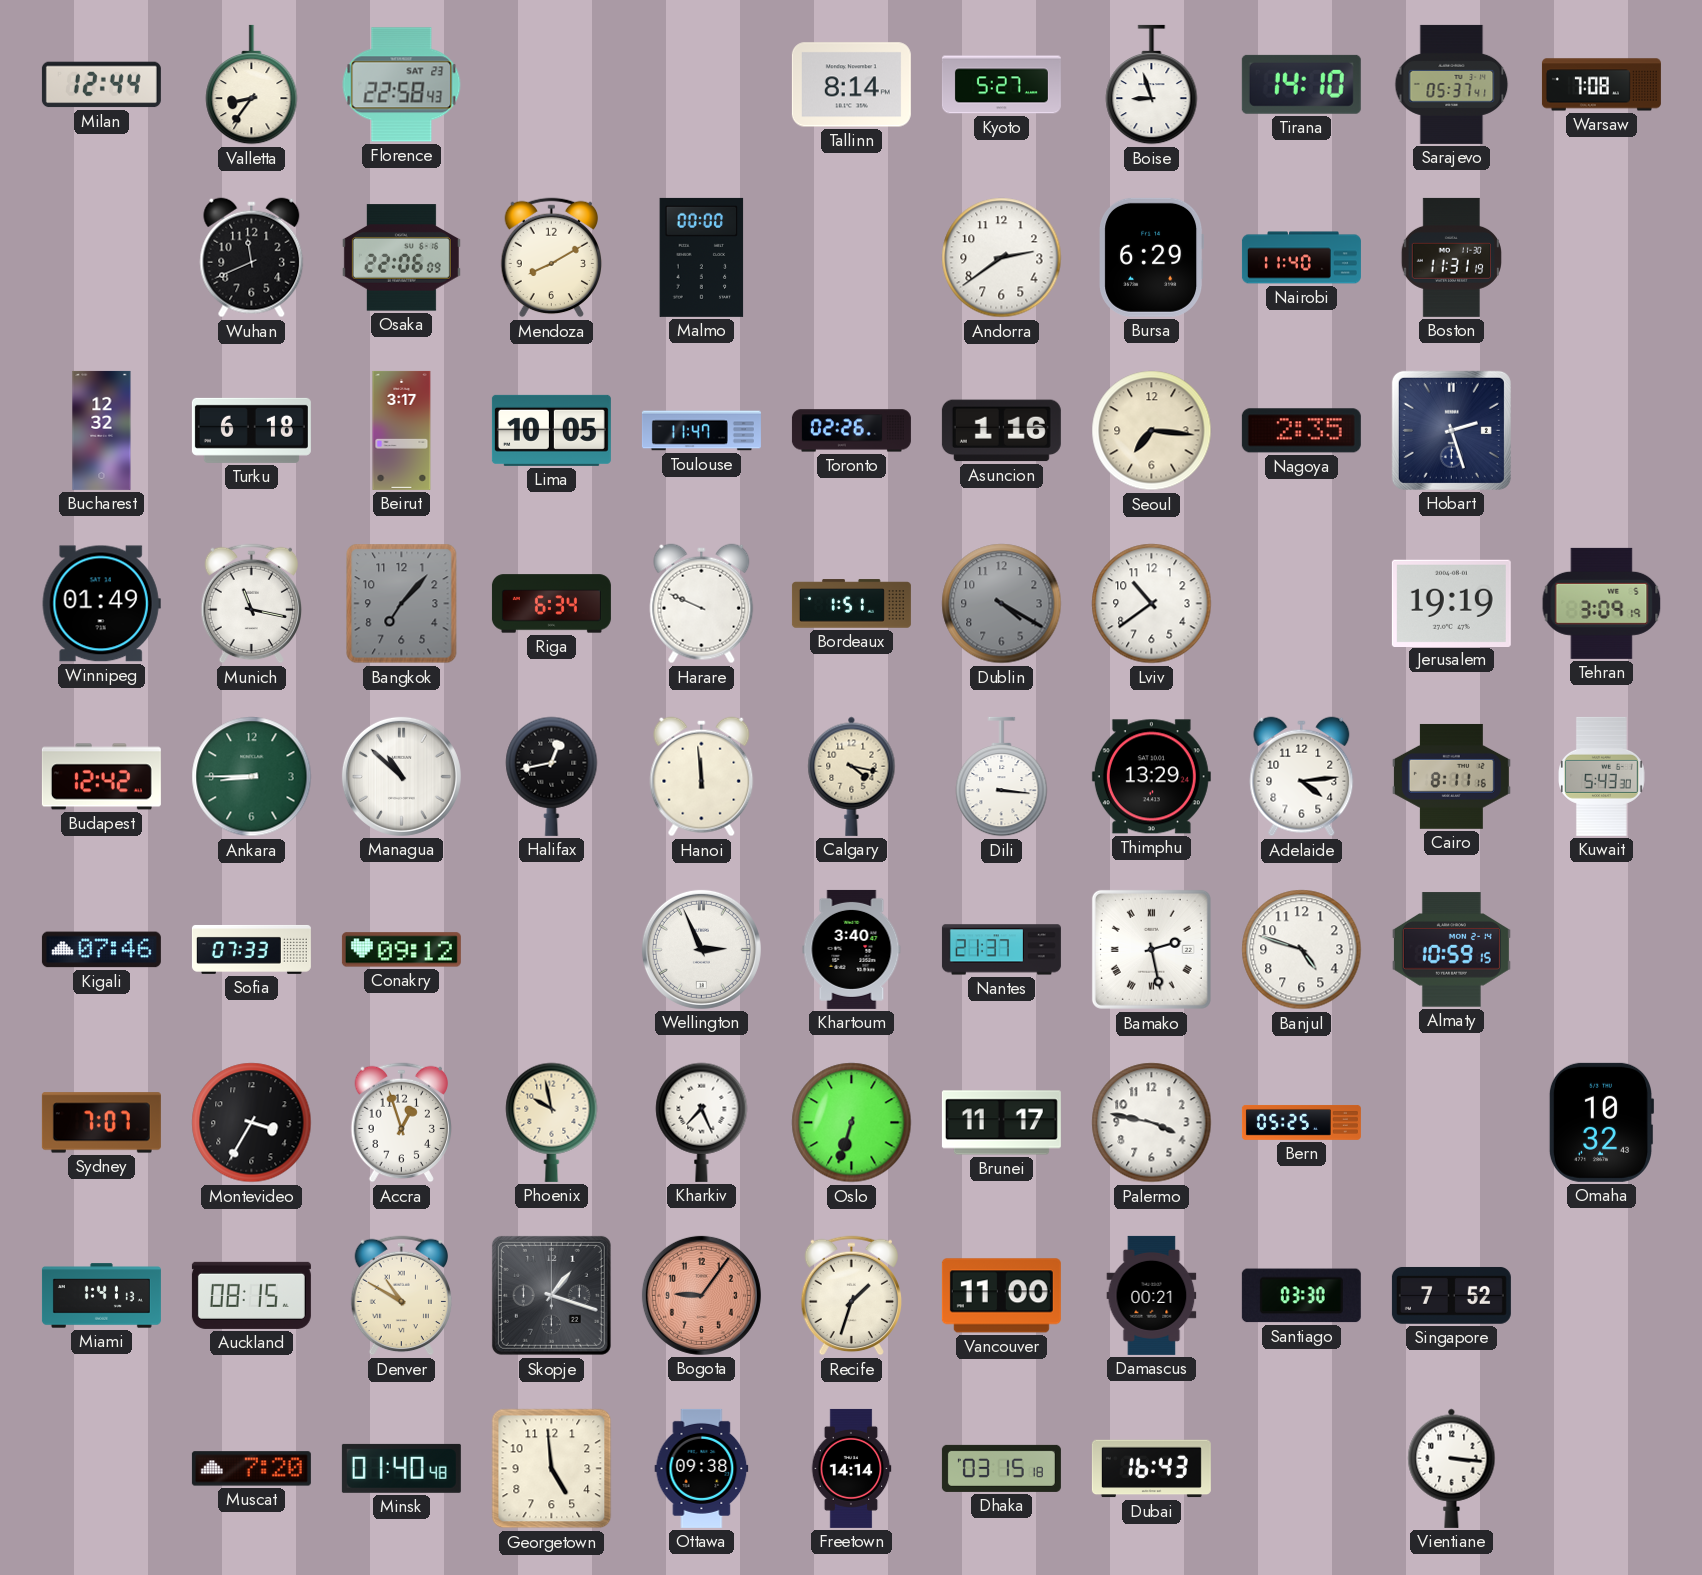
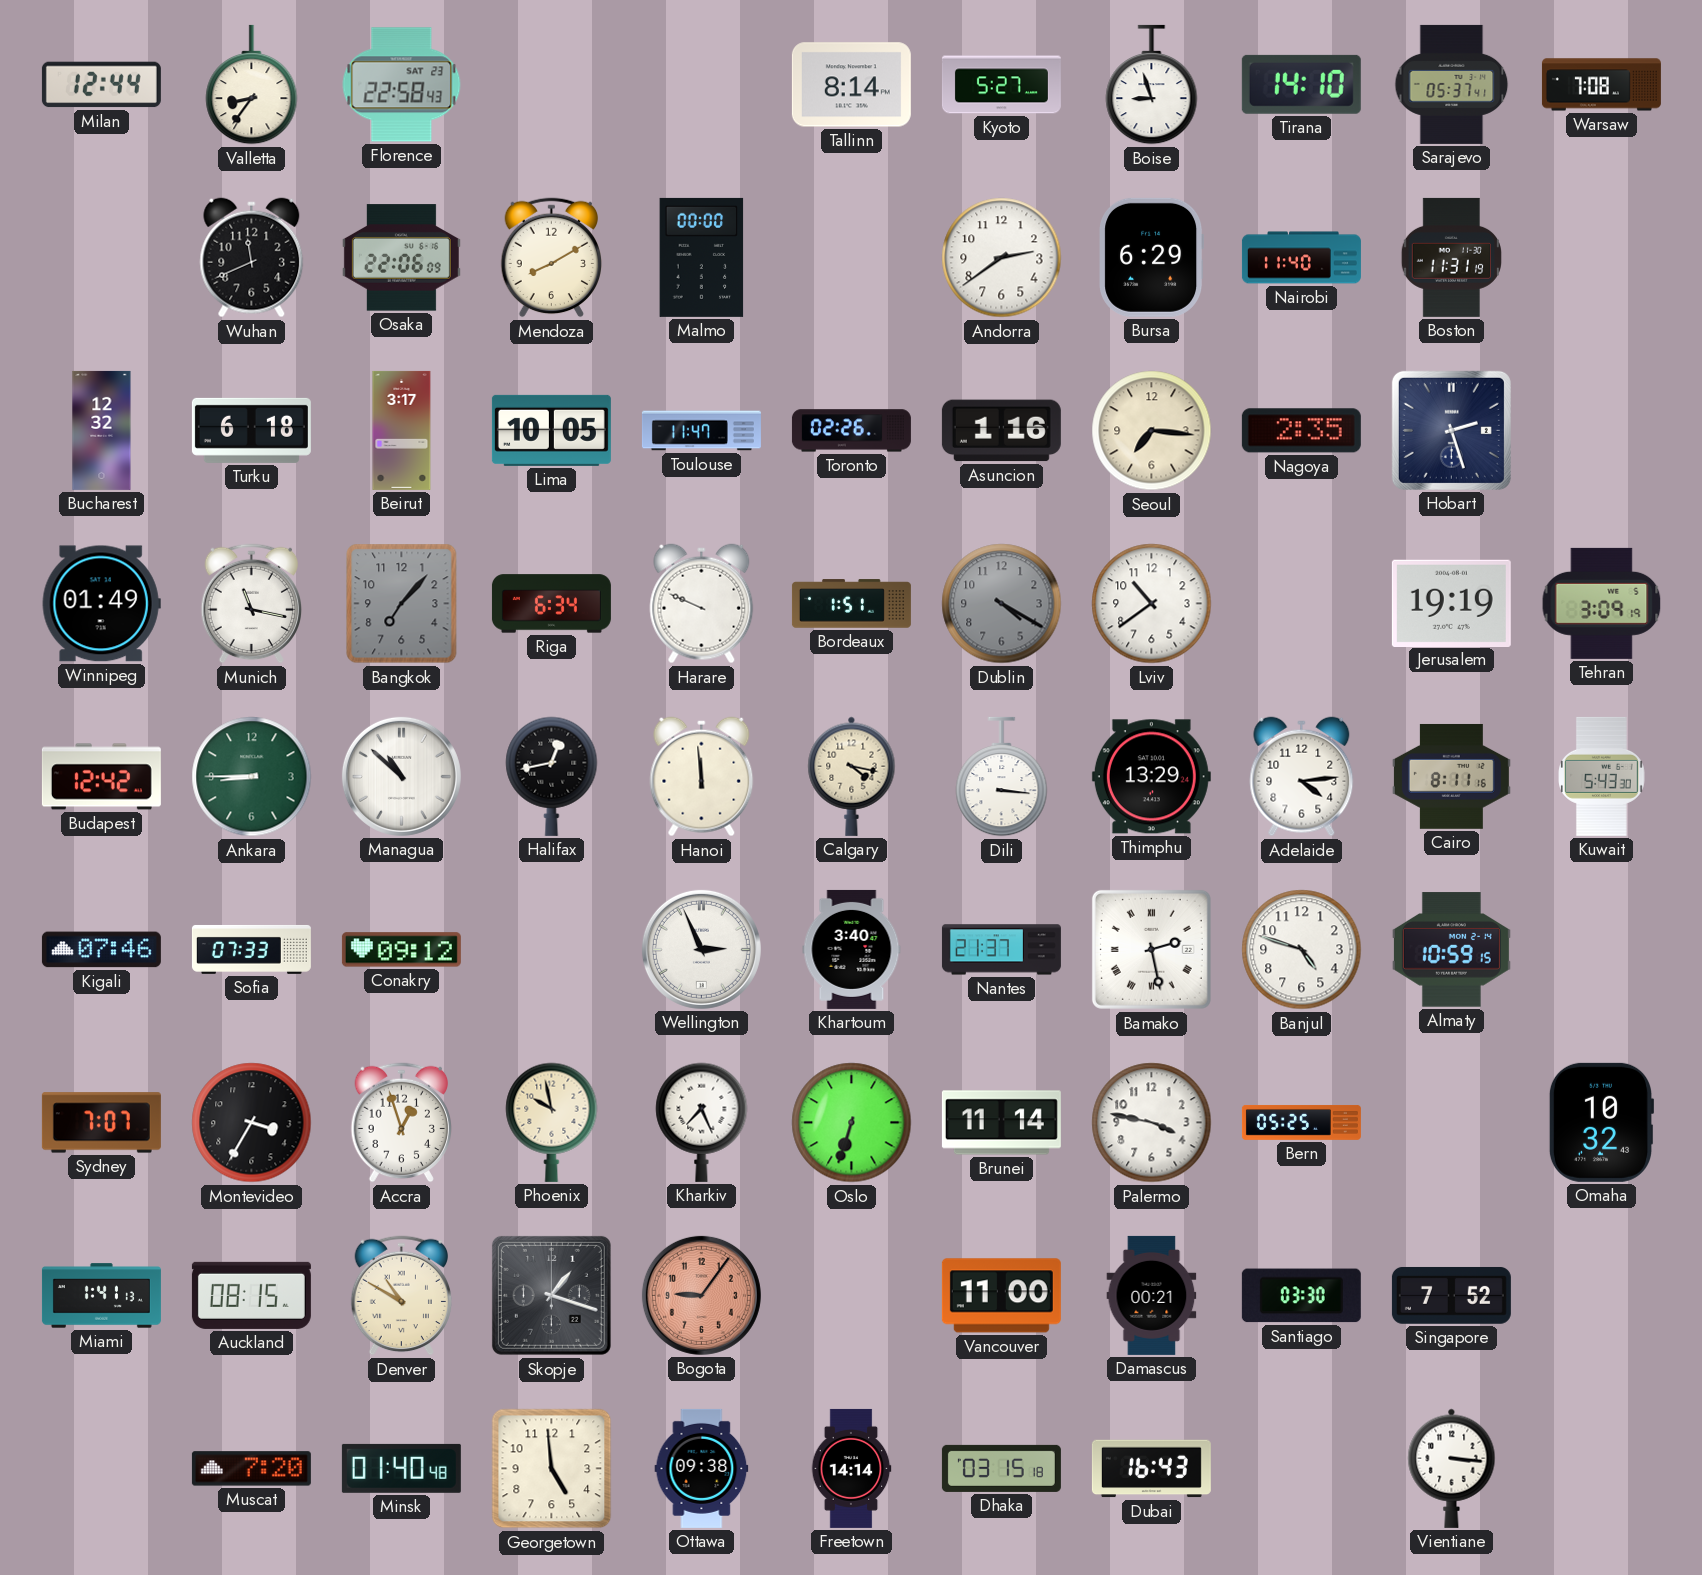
Brunei: 11:17 -> 11:14 (1001, 1123)
Recife: 1:33 -> none (852, 1296)
